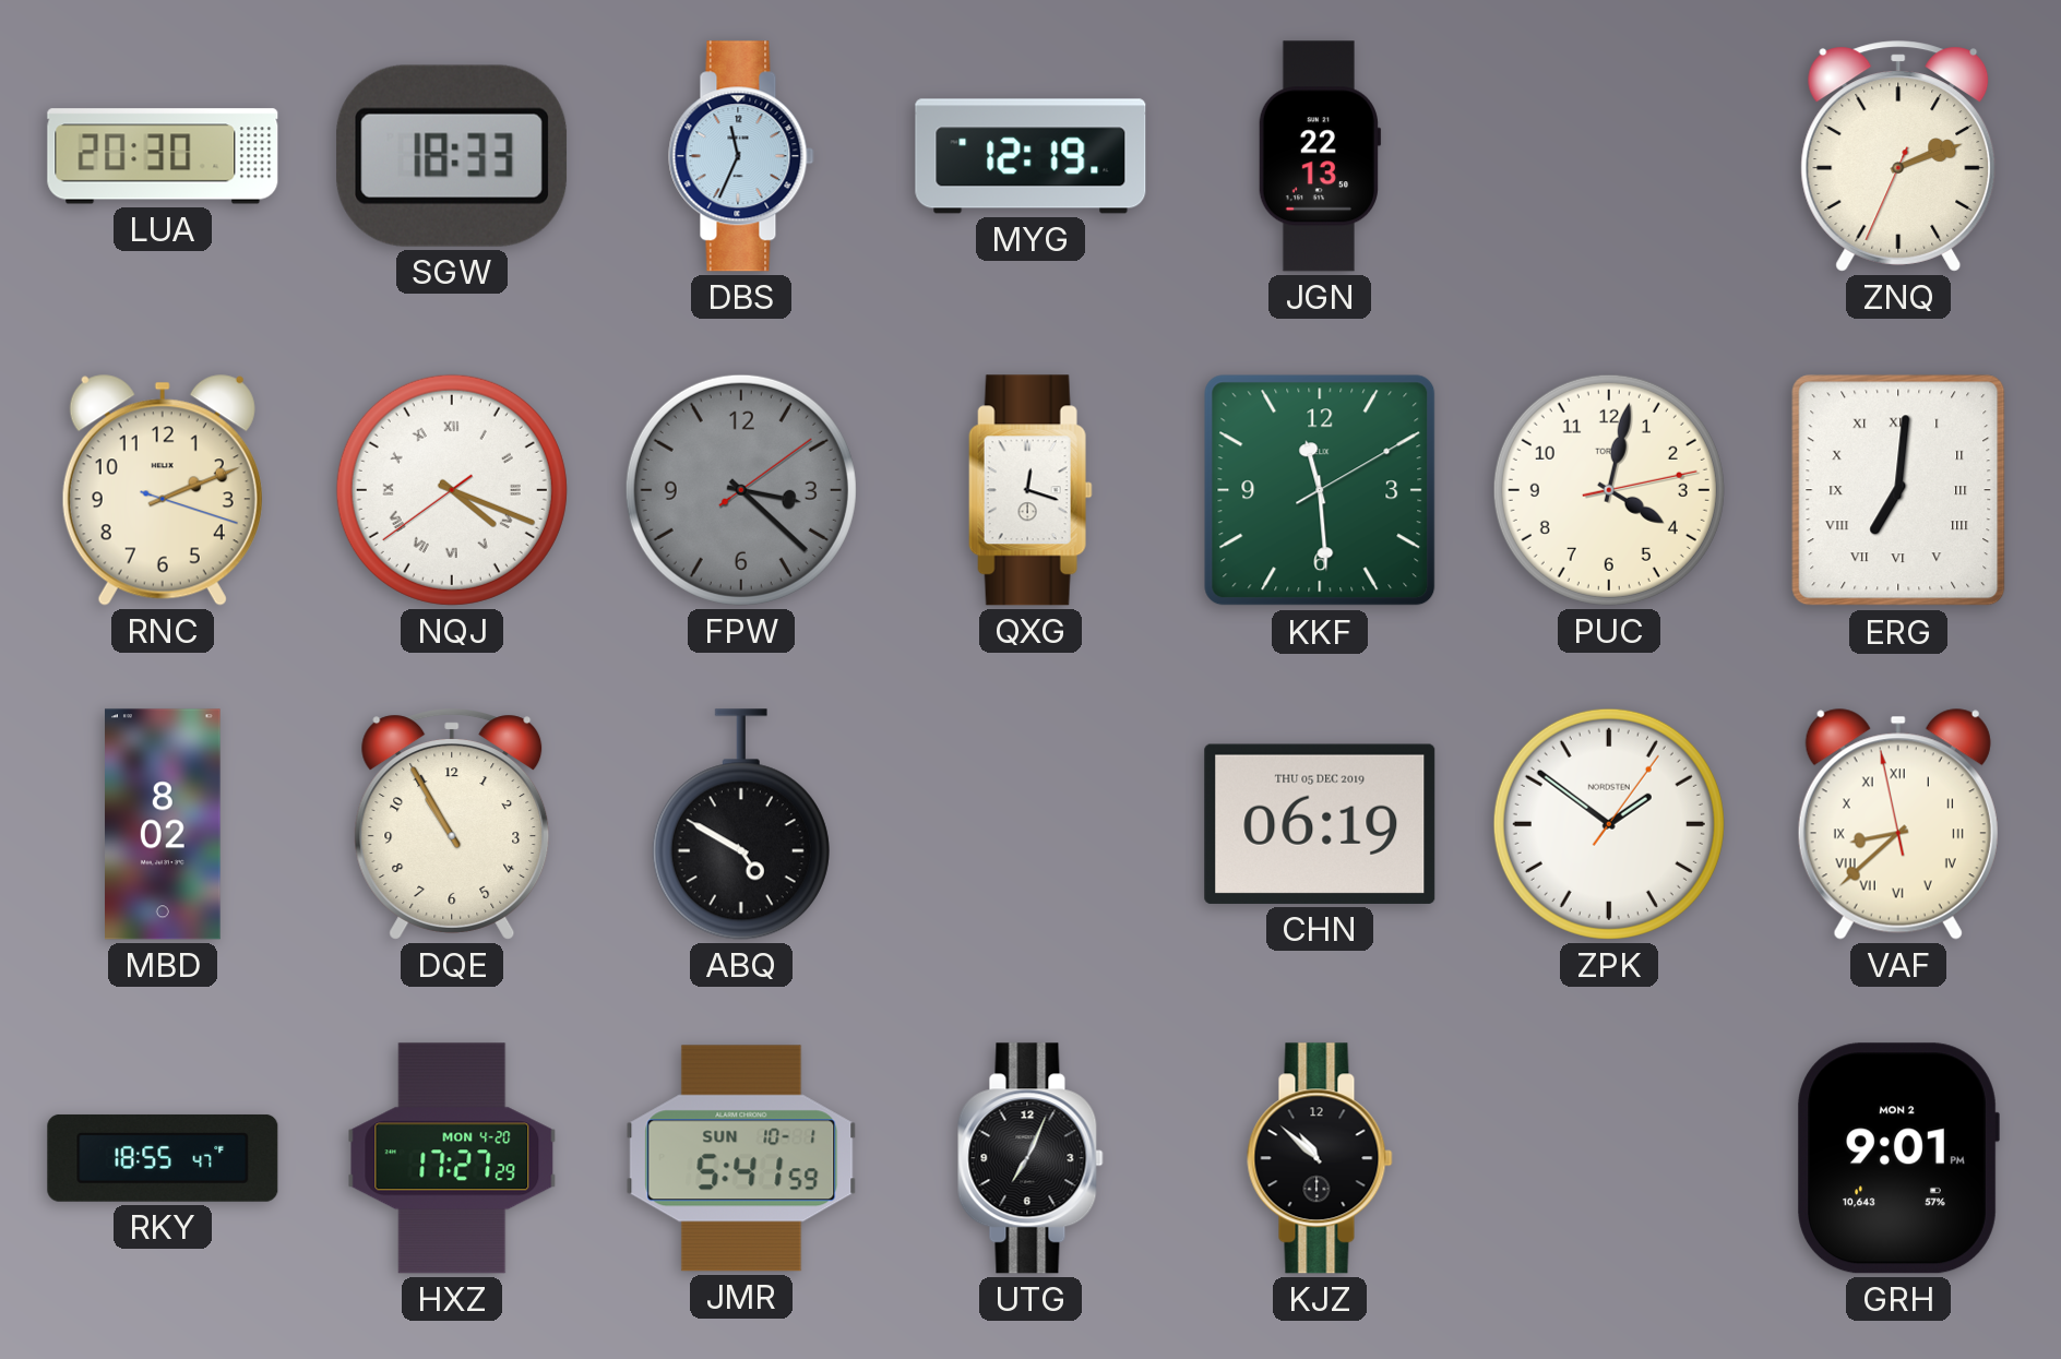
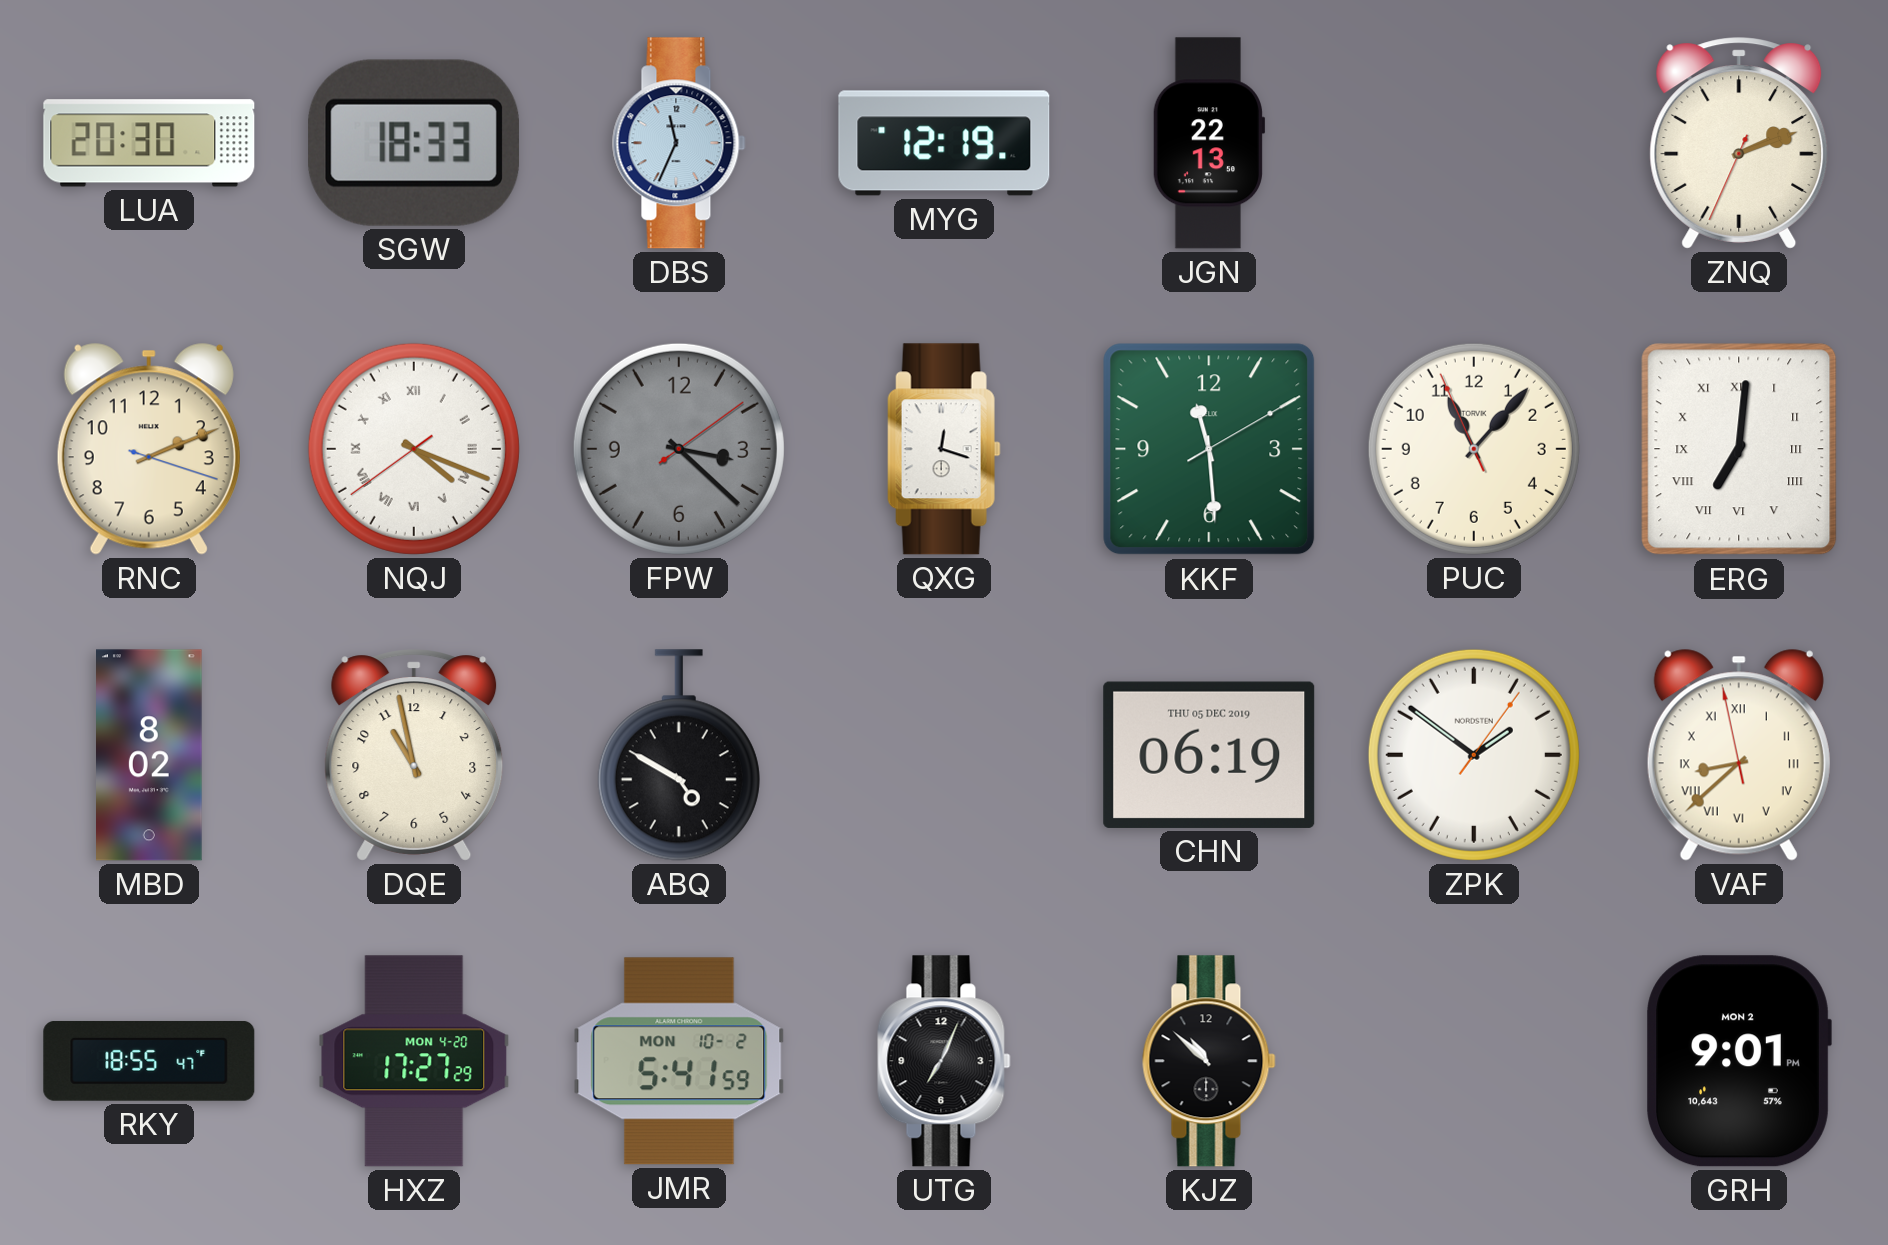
PUC: 4:02 -> 11:06 (1474, 449)
DQE: 10:55 -> 10:58 (414, 755)
JMR date: SUN 10-1 -> MON 10-2 (679, 1061)
